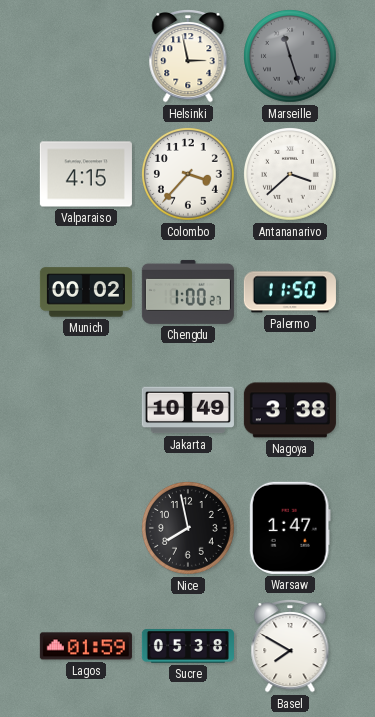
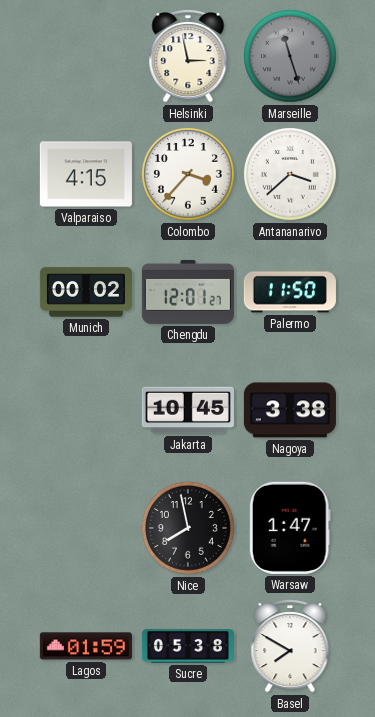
Chengdu: 1:00 -> 12:01 (188, 292)
Jakarta: 10:49 -> 10:45 (188, 410)
